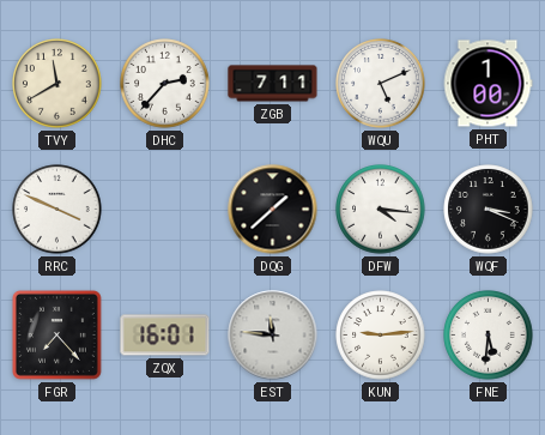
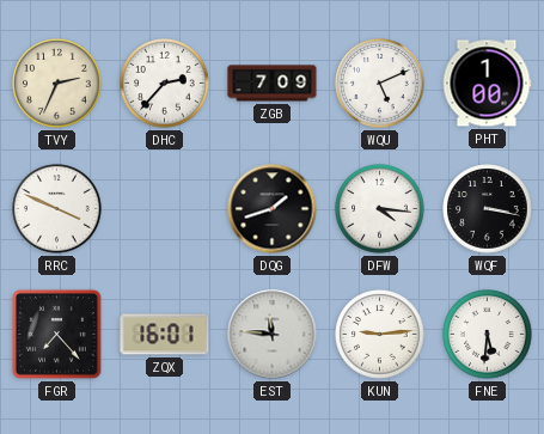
TVY: 11:40 -> 2:34 (57, 84)
ZGB: 7:11 -> 7:09 (273, 84)
DQG: 1:38 -> 1:42 (273, 209)
WQF: 3:19 -> 3:17 (488, 209)
